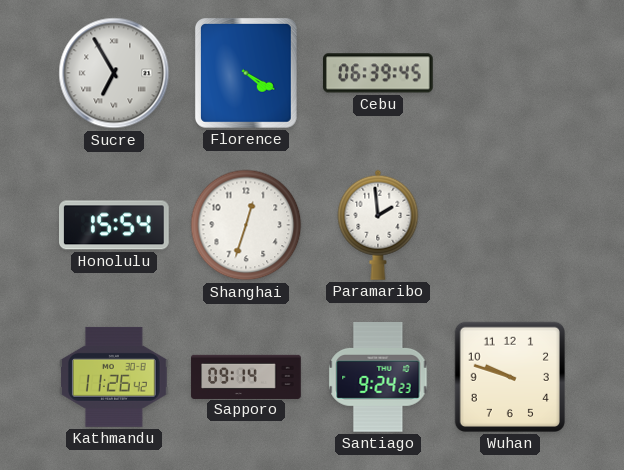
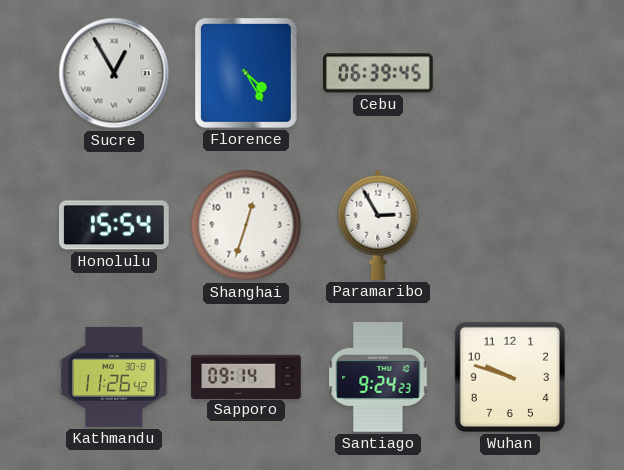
Sucre: 6:55 -> 12:55 (114, 73)
Florence: 4:20 -> 4:25 (246, 73)
Paramaribo: 1:59 -> 2:55 (378, 225)
